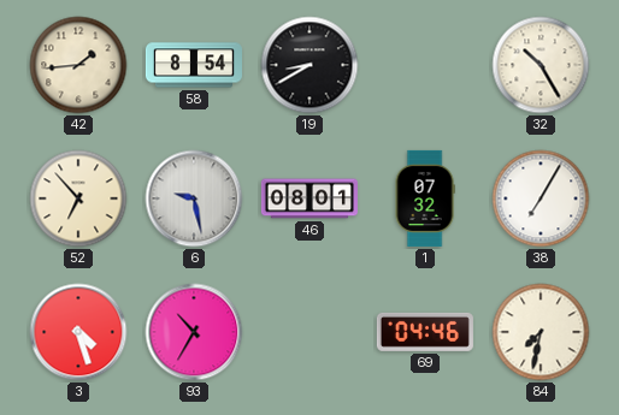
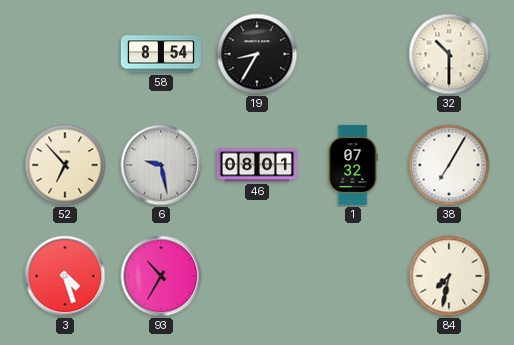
42: 1:44 -> none (78, 65)
19: 8:40 -> 8:35 (257, 54)
32: 10:25 -> 10:30 (449, 54)
69: 04:46 -> none (425, 332)
